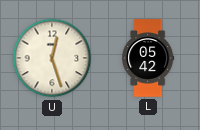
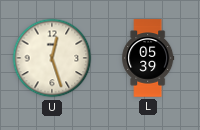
L: 05:42 -> 05:39 (148, 58)
